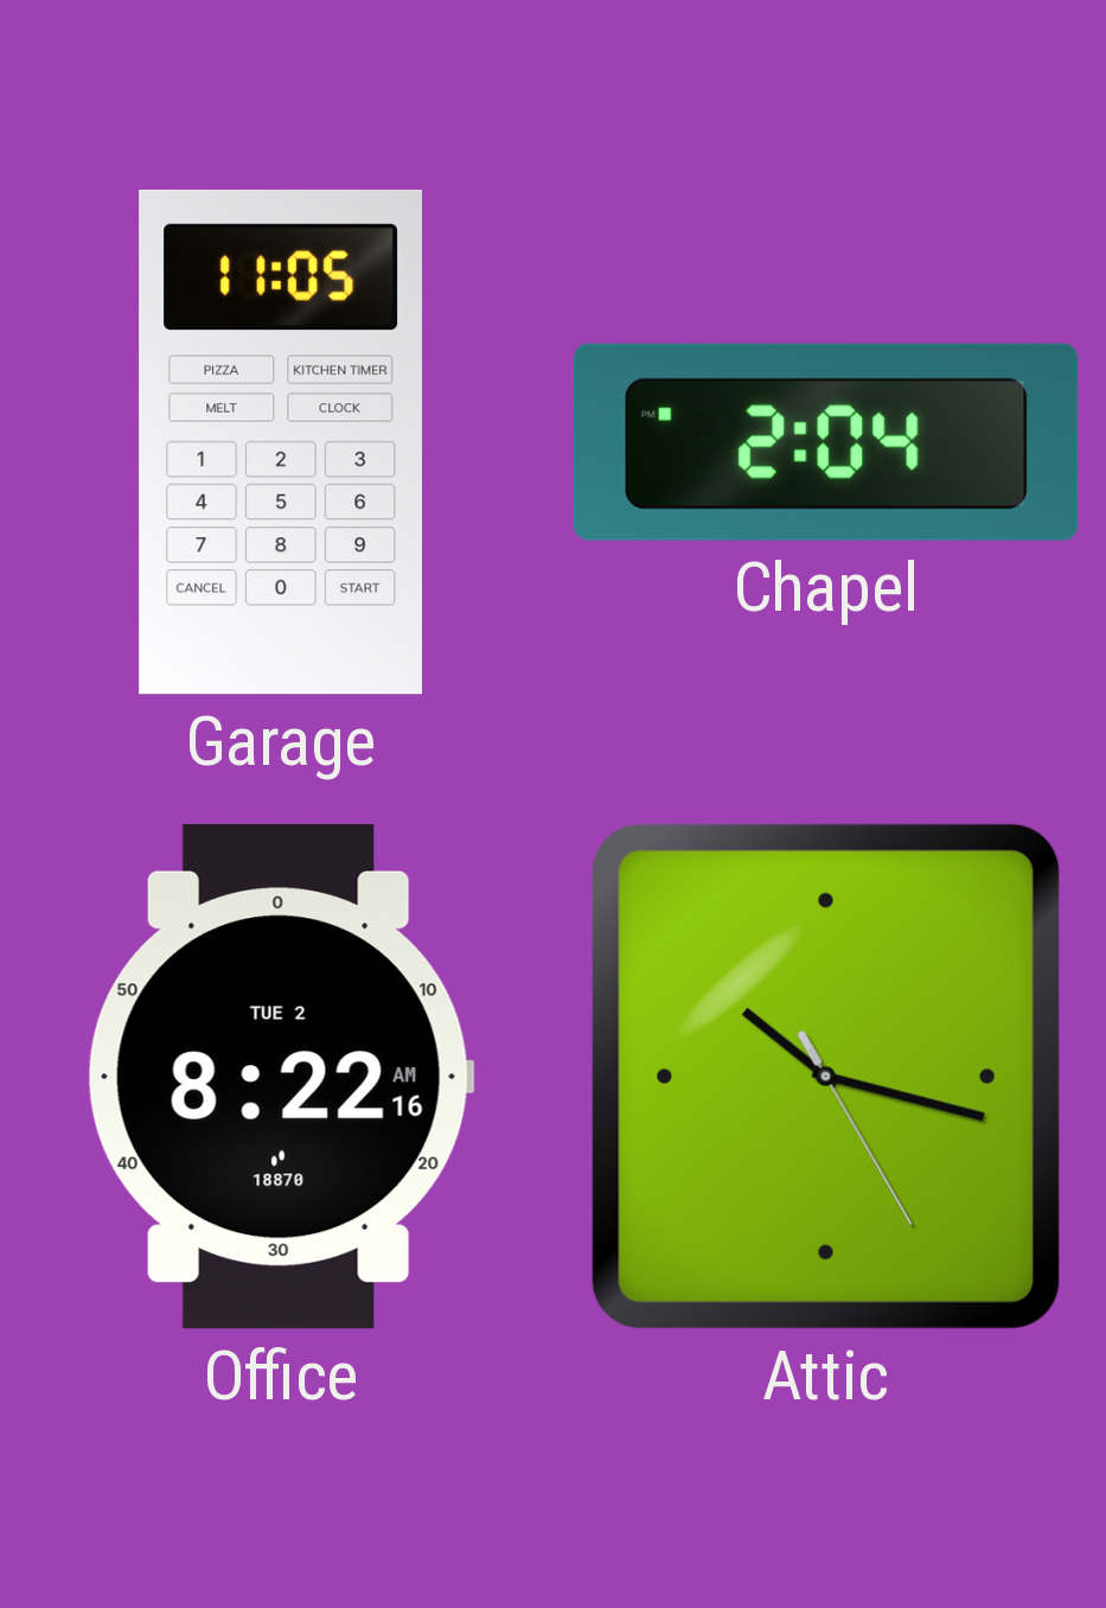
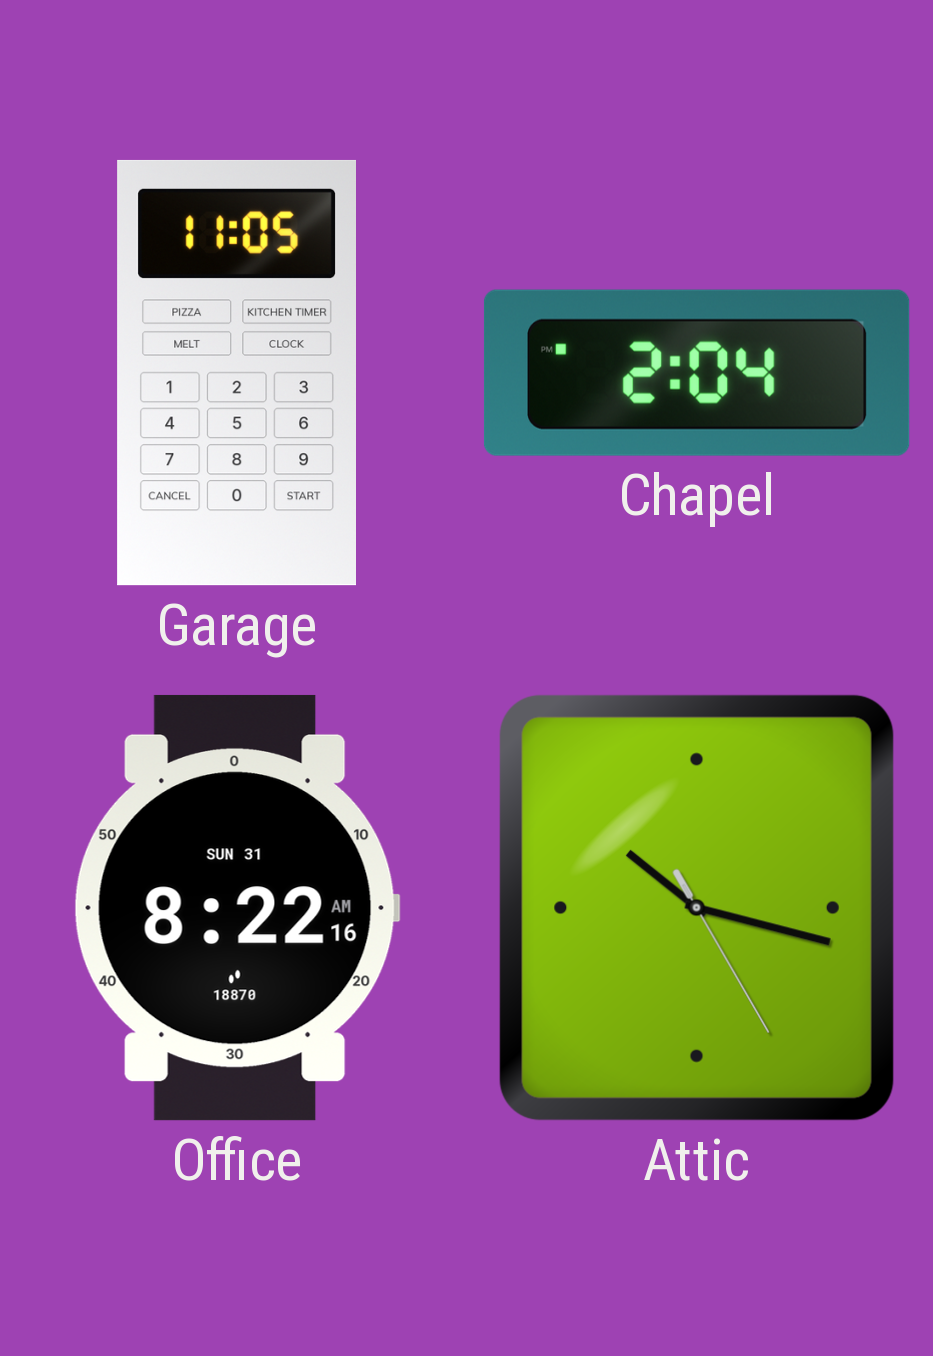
Office date: TUE 2 -> SUN 31 (237, 908)
